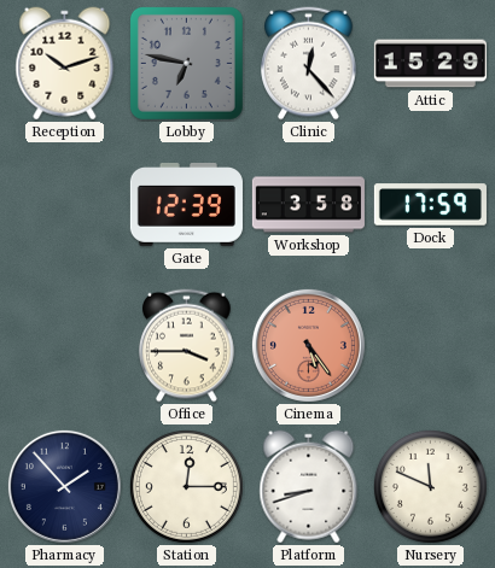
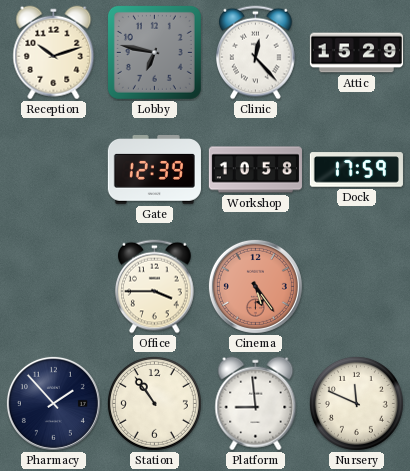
Workshop: 3:58 -> 10:58 (255, 170)
Station: 12:15 -> 10:54 (154, 403)
Platform: 8:42 -> 8:59 (256, 404)
